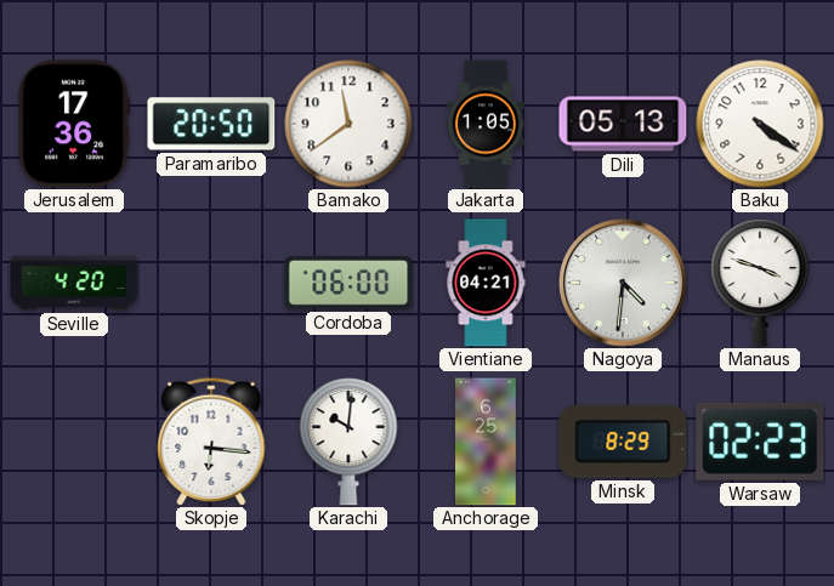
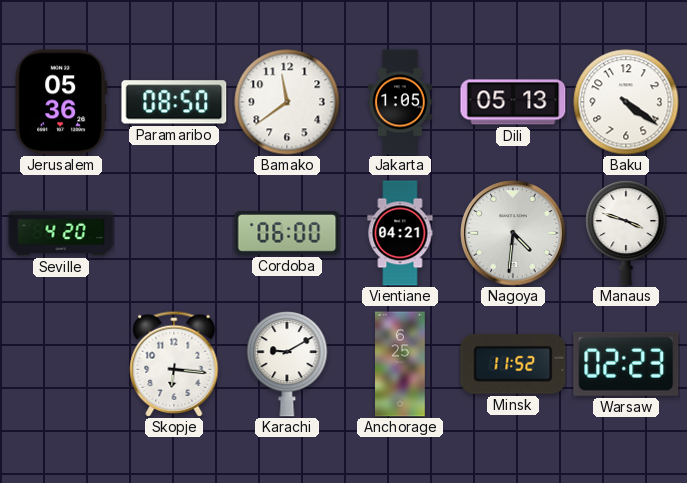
Jerusalem: 17:36 -> 05:36 (61, 102)
Paramaribo: 20:50 -> 08:50 (174, 102)
Karachi: 10:01 -> 9:10 (287, 365)
Minsk: 8:29 -> 11:52 (513, 364)
